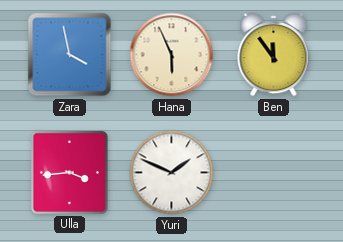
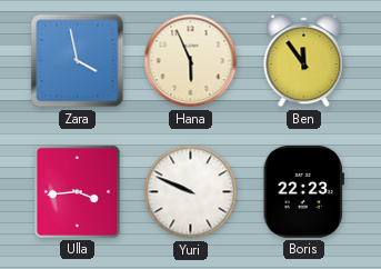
Yuri: 1:49 -> 9:49 (191, 192)
Boris: none -> 22:23 (303, 191)
